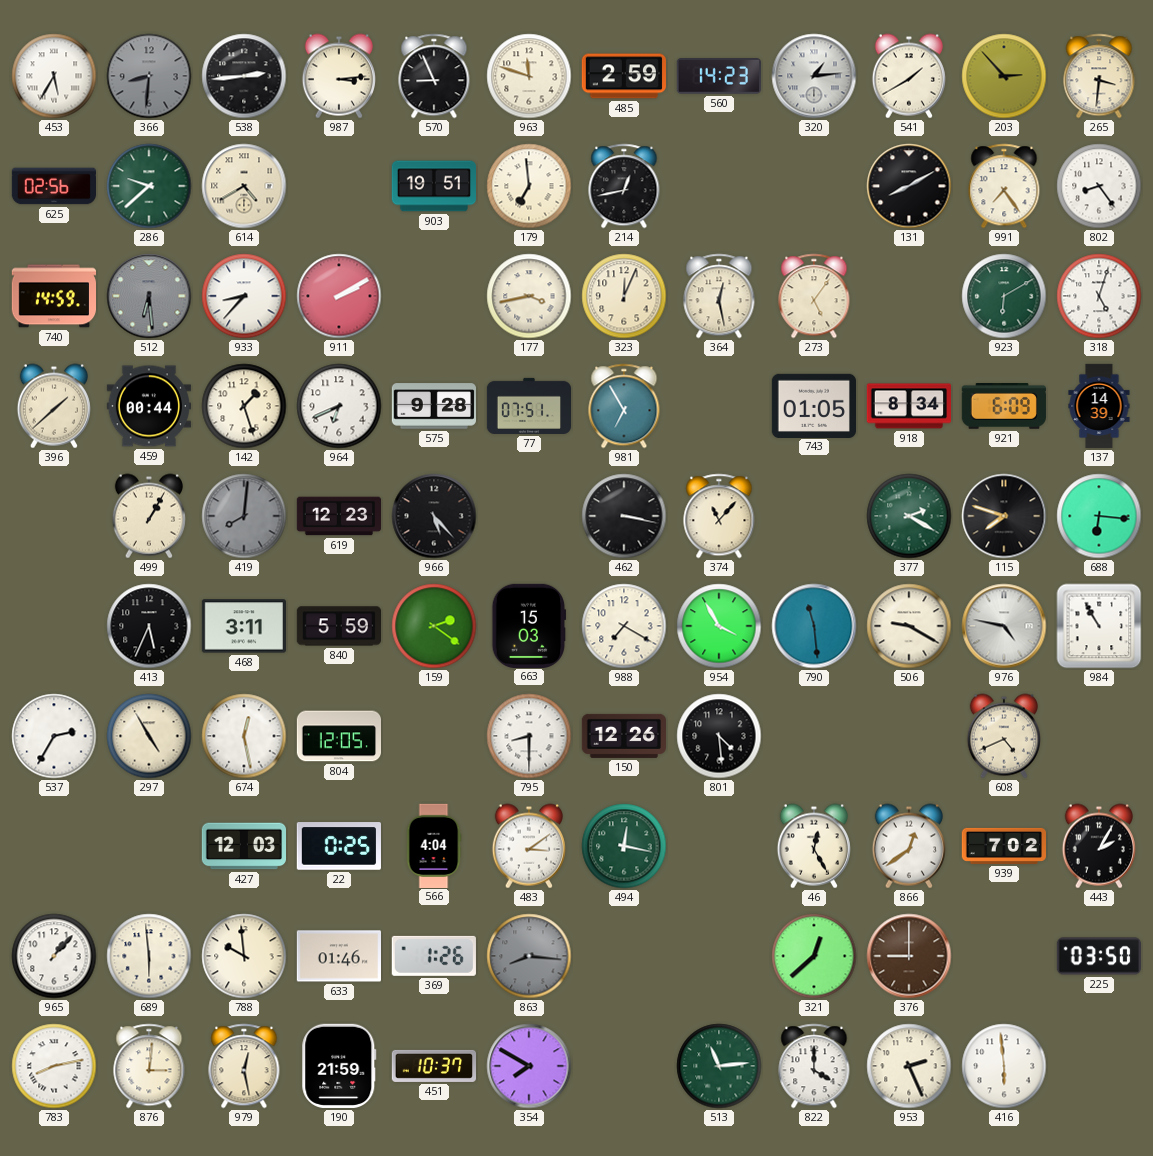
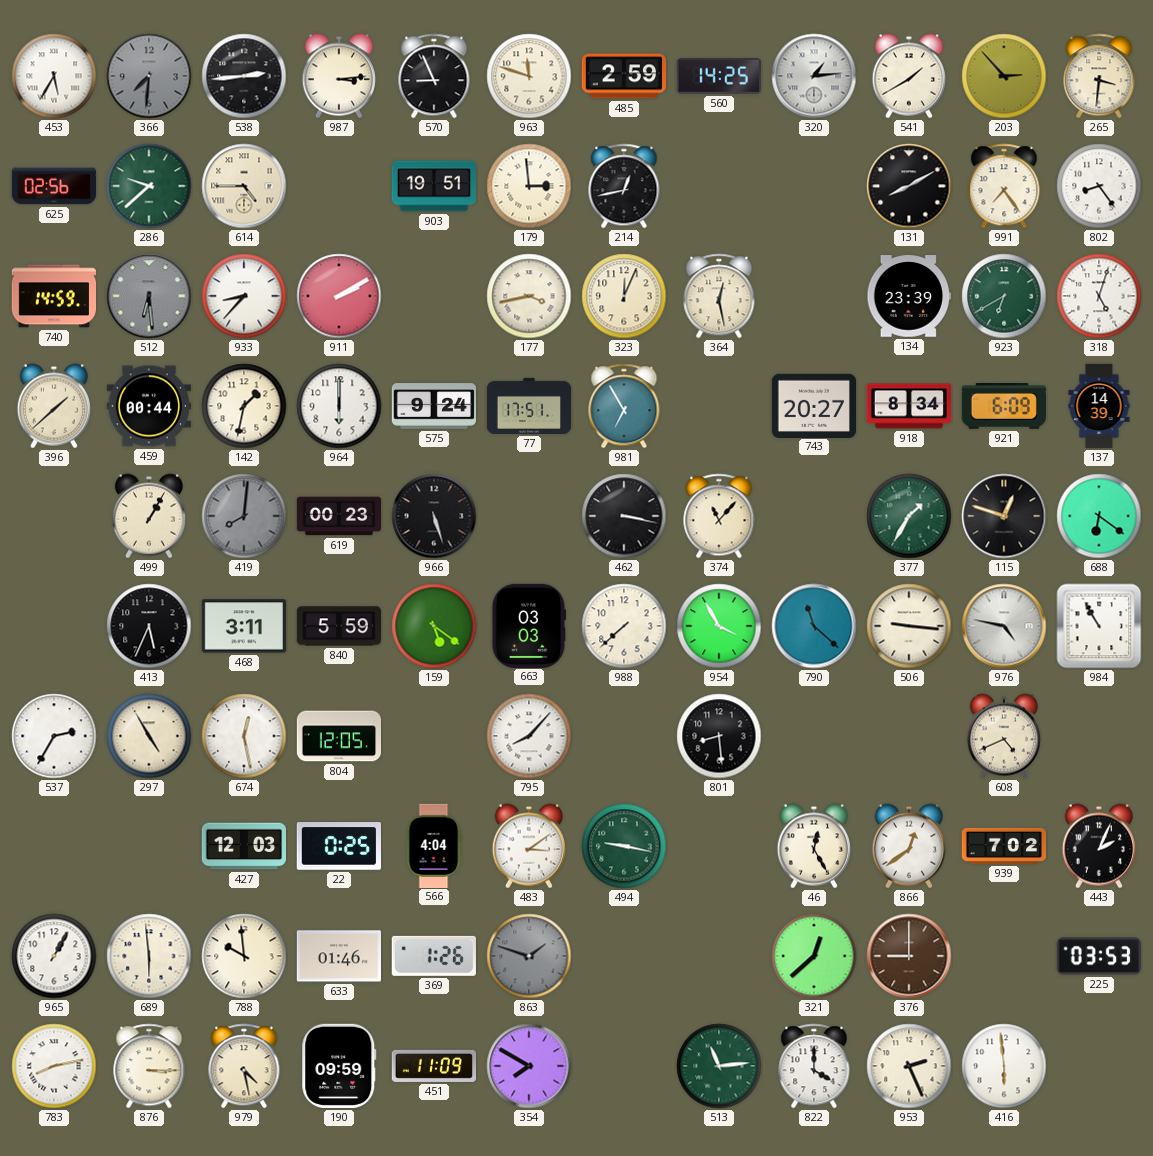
366: 8:31 -> 7:31 (149, 76)
560: 14:23 -> 14:25 (719, 77)
614: 4:40 -> 4:45 (244, 186)
179: 6:59 -> 2:59 (529, 186)
273: 5:06 -> none (814, 296)
134: none -> 23:39 (909, 296)
923: 6:10 -> 6:40 (1004, 296)
142: 1:27 -> 1:32 (244, 406)
964: 6:41 -> 6:00 (339, 406)
575: 9:28 -> 9:24 (433, 406)
77: 07:51 -> 17:51 (529, 406)
743: 01:05 -> 20:27 (813, 405)
619: 12:23 -> 00:23 (338, 516)
966: 5:23 -> 5:27 (434, 516)
377: 2:20 -> 1:35 (909, 516)
115: 7:48 -> 12:48 (1004, 516)
688: 6:16 -> 6:21 (1099, 516)
159: 2:21 -> 5:21 (434, 626)
663: 15:03 -> 03:03 (529, 625)
988: 7:20 -> 7:38 (624, 626)
790: 11:29 -> 11:22 (814, 626)
506: 9:20 -> 9:16 (909, 626)
795: 8:30 -> 8:07 (529, 736)
150: 12:26 -> none (623, 736)
801: 4:29 -> 8:29 (719, 736)
494: 12:17 -> 9:17 (624, 846)
443: 2:05 -> 2:04 (1099, 846)
965: 1:07 -> 1:05 (54, 956)
863: 8:16 -> 1:48 (529, 956)
225: 03:50 -> 03:53 (1098, 956)
876: 3:01 -> 3:15 (149, 1066)
979: 12:28 -> 4:28 (244, 1066)
190: 21:59 -> 09:59 (339, 1066)
451: 10:37 -> 11:09 (433, 1066)
